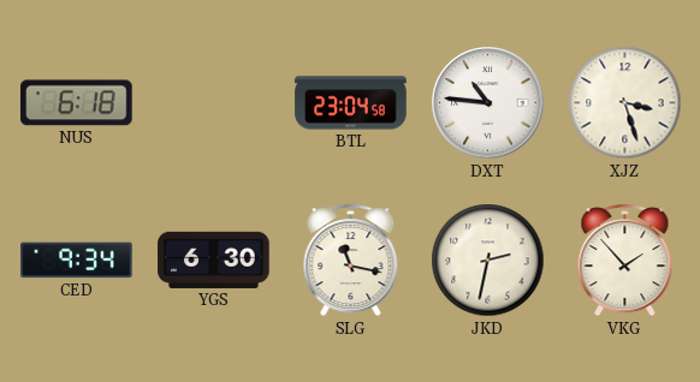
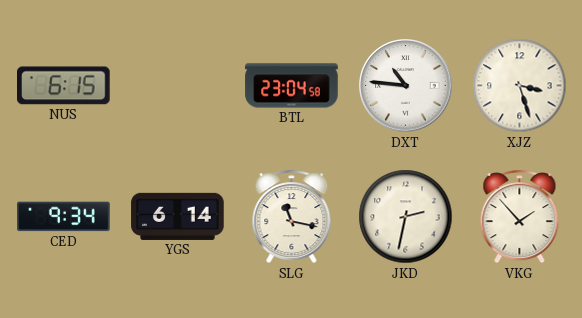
NUS: 6:18 -> 6:15 (64, 86)
YGS: 6:30 -> 6:14 (178, 216)
